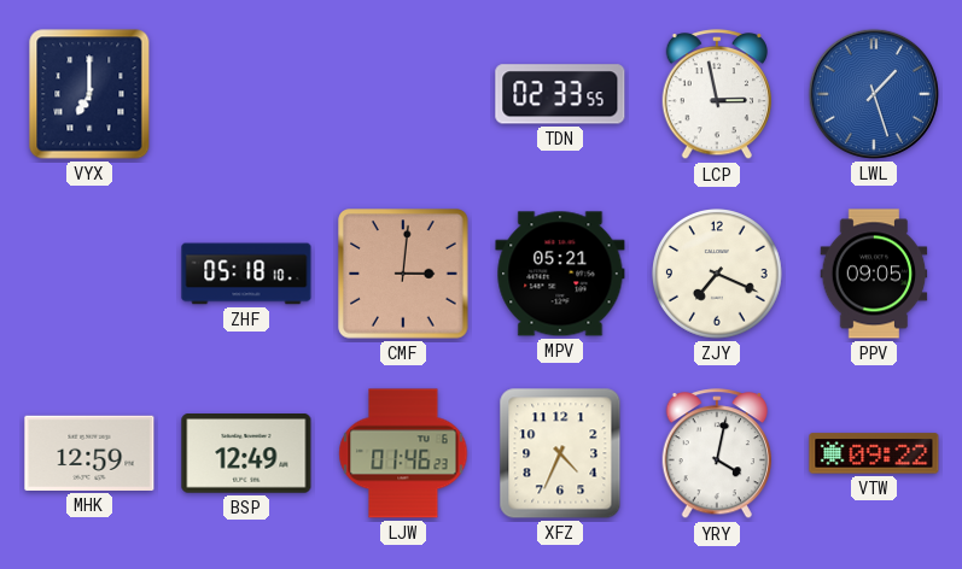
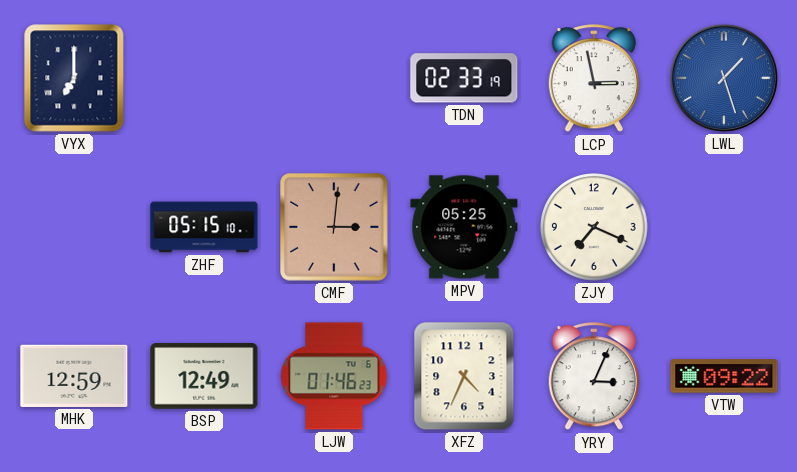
TDN: 02:33:55 -> 02:33:19 (464, 78)
ZHF: 05:18 -> 05:15 (204, 227)
MPV: 05:21 -> 05:25 (464, 227)
PPV: 09:05 -> none (874, 274)
YRY: 4:02 -> 3:04 (593, 377)
